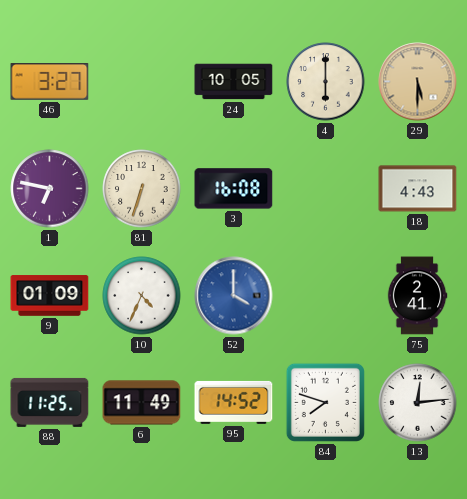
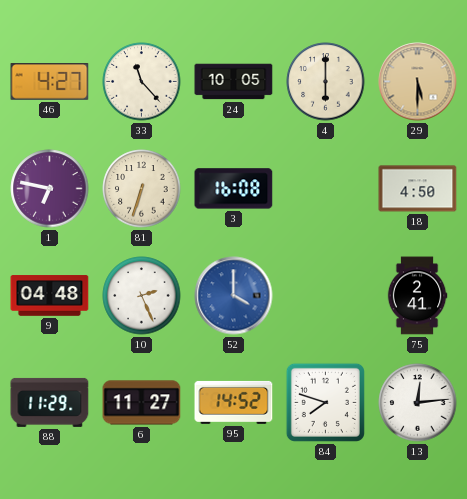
46: 3:27 -> 4:27 (50, 82)
33: none -> 11:23 (142, 82)
18: 4:43 -> 4:50 (418, 189)
9: 01:09 -> 04:48 (50, 296)
10: 4:34 -> 2:26 (142, 296)
88: 11:25 -> 11:29 (50, 402)
6: 11:49 -> 11:27 (142, 403)
